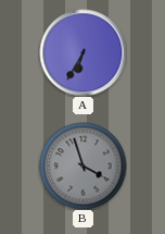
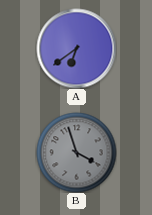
A: 6:35 -> 6:39 (76, 48)
